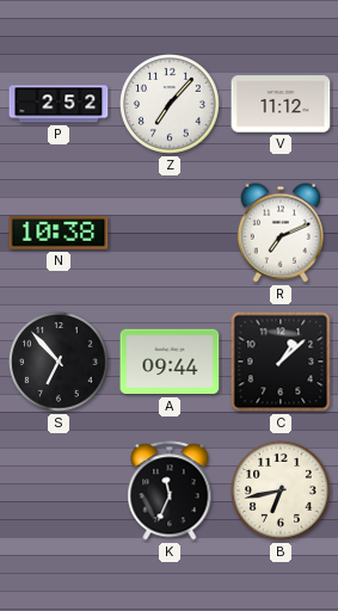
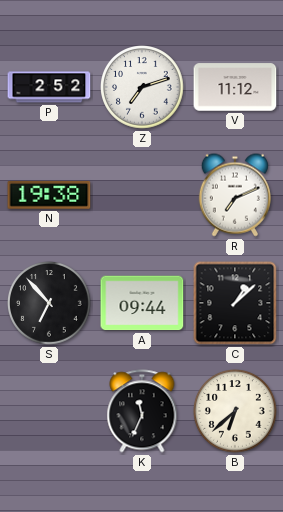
Z: 7:07 -> 7:12 (143, 88)
N: 10:38 -> 19:38 (49, 196)
B: 6:43 -> 6:38 (236, 412)
